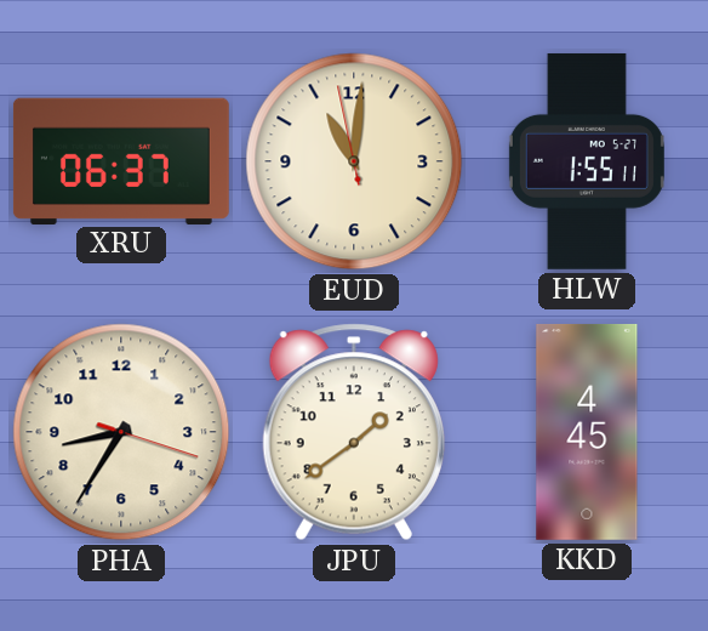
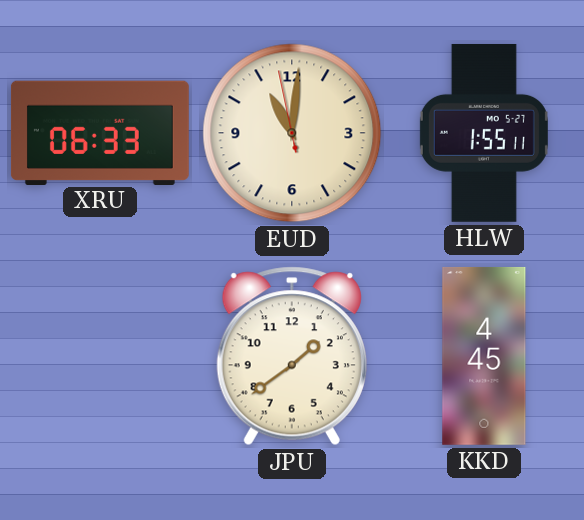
XRU: 06:37 -> 06:33 (100, 132)
PHA: 8:35 -> none (121, 432)
